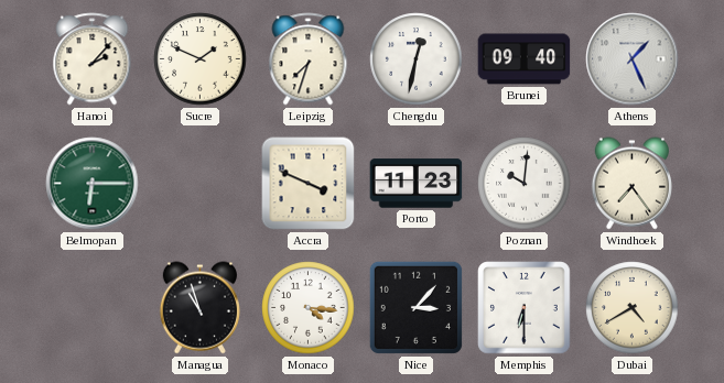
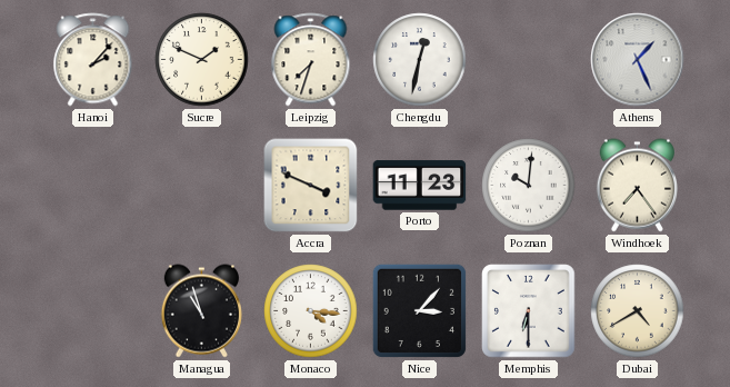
Brunei: 09:40 -> none (525, 59)
Belmopan: 6:15 -> none (93, 184)
